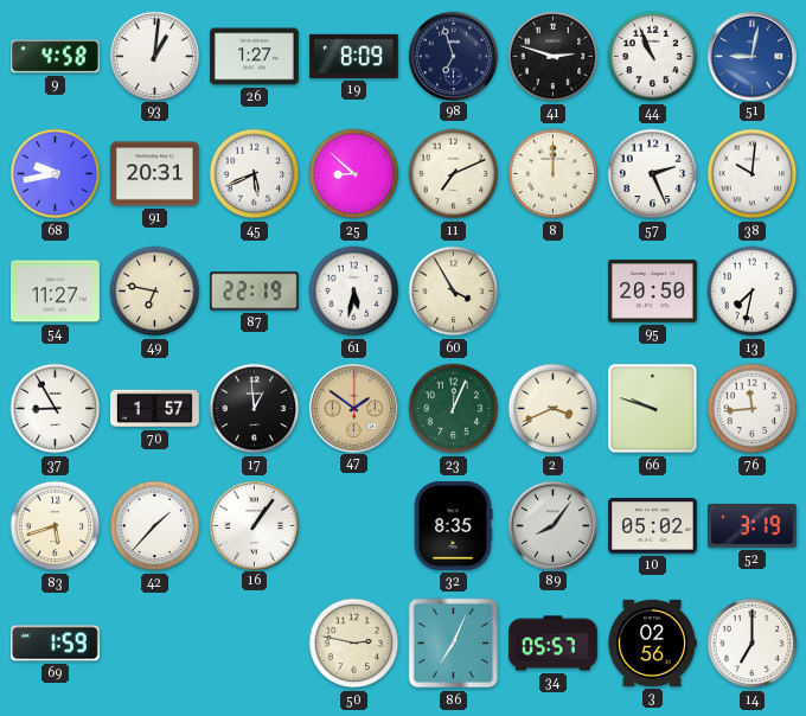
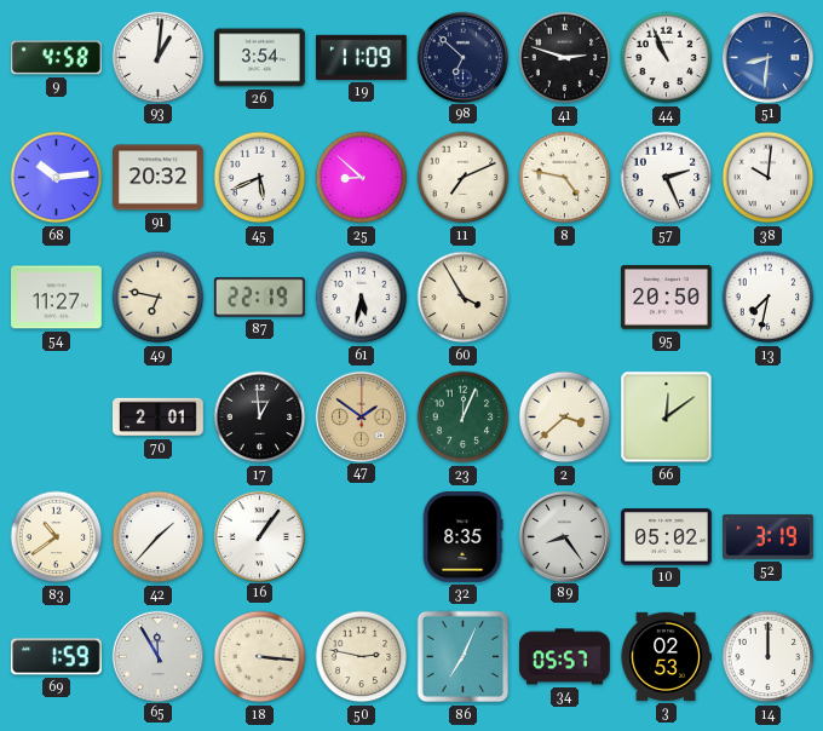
26: 1:27 -> 3:54 (260, 58)
19: 8:09 -> 11:09 (362, 57)
98: 6:57 -> 6:52 (462, 57)
51: 9:02 -> 8:31 (767, 57)
68: 9:43 -> 10:14 (57, 178)
91: 20:31 -> 20:32 (159, 178)
8: 12:00 -> 4:47 (565, 178)
37: 8:55 -> none (56, 409)
70: 1:57 -> 2:01 (159, 418)
2: 3:41 -> 3:38 (565, 418)
66: 9:48 -> 12:09 (667, 418)
76: 11:44 -> none (753, 409)
83: 5:42 -> 10:39 (57, 537)
89: 8:06 -> 8:24 (564, 536)
65: none -> 11:55 (157, 656)
18: none -> 3:16 (260, 657)
3: 02:56 -> 02:53 (666, 656)
14: 7:00 -> 12:00 (769, 657)
